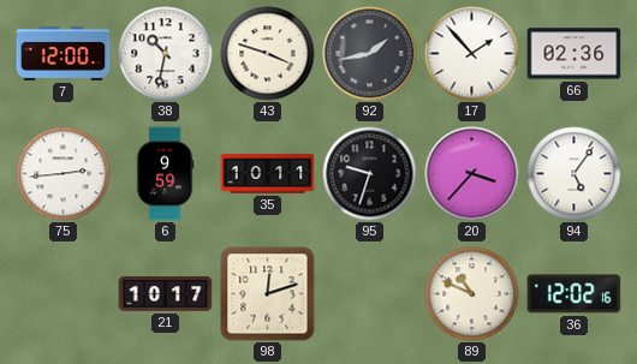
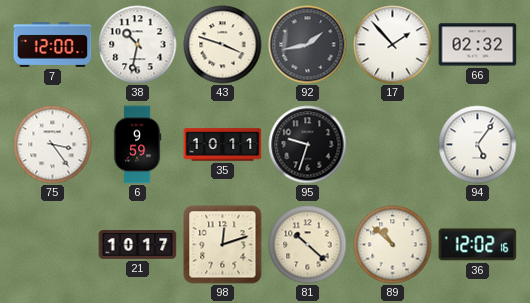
66: 02:36 -> 02:32 (478, 45)
75: 2:44 -> 3:24 (53, 145)
20: 3:37 -> none (472, 174)
81: none -> 10:22 (308, 245)
89: 10:49 -> 10:52 (393, 245)
